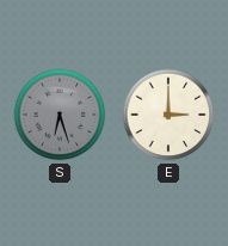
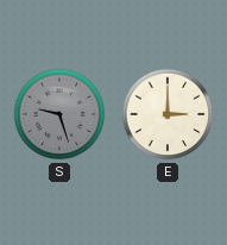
S: 6:27 -> 9:27 (59, 114)
